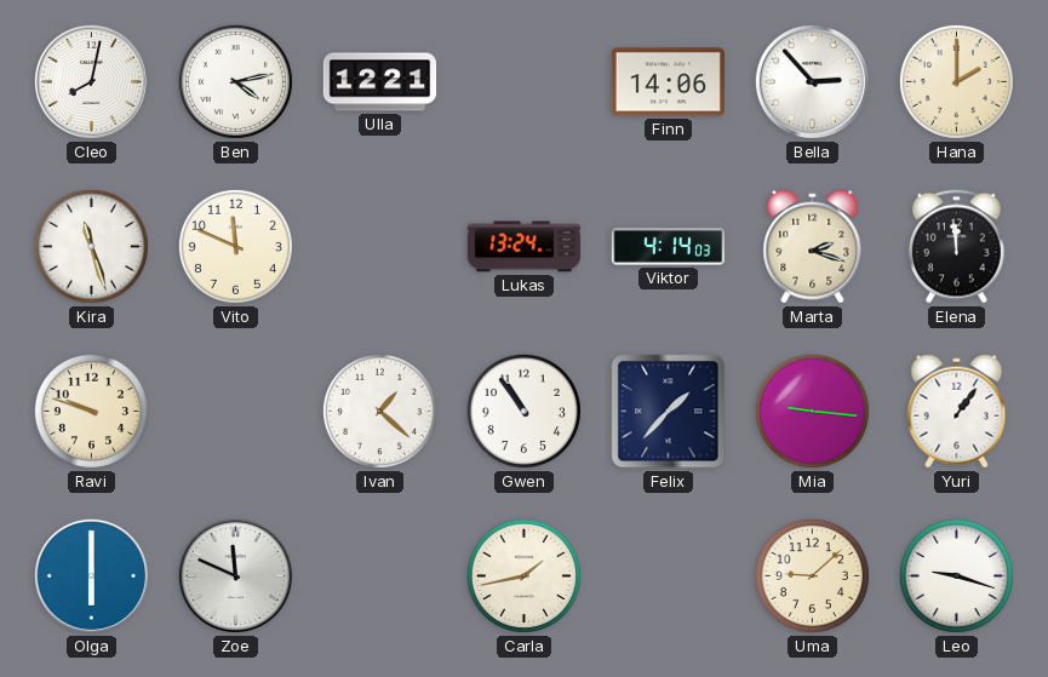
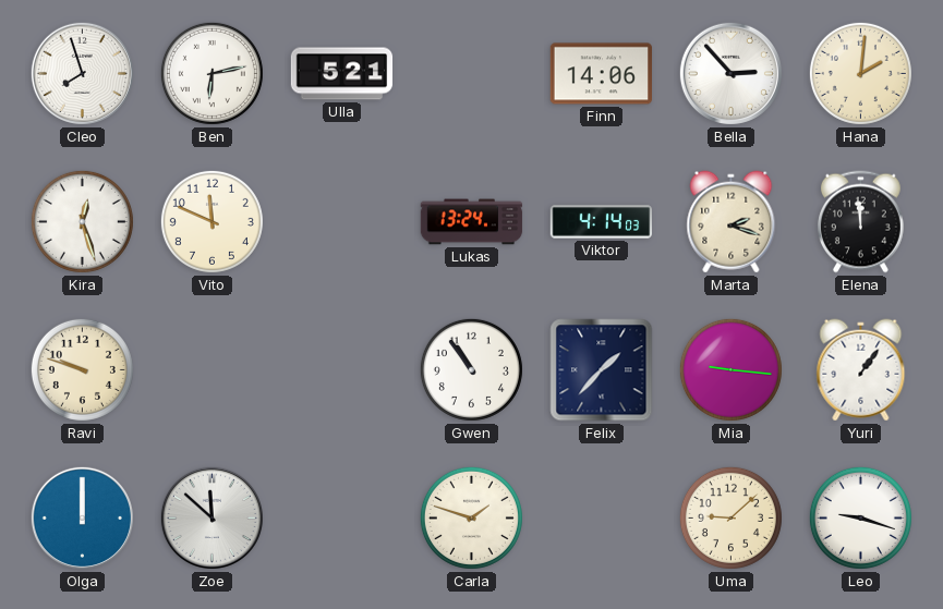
Cleo: 8:02 -> 7:57 (82, 73)
Ben: 4:13 -> 6:13 (211, 73)
Ulla: 12:21 -> 5:21 (342, 74)
Hana: 2:00 -> 2:01 (860, 73)
Kira: 11:27 -> 12:27 (82, 221)
Ivan: 1:22 -> none (379, 411)
Olga: 6:00 -> 12:00 (82, 517)
Zoe: 11:49 -> 11:52 (211, 517)
Carla: 1:43 -> 1:48 (471, 517)
